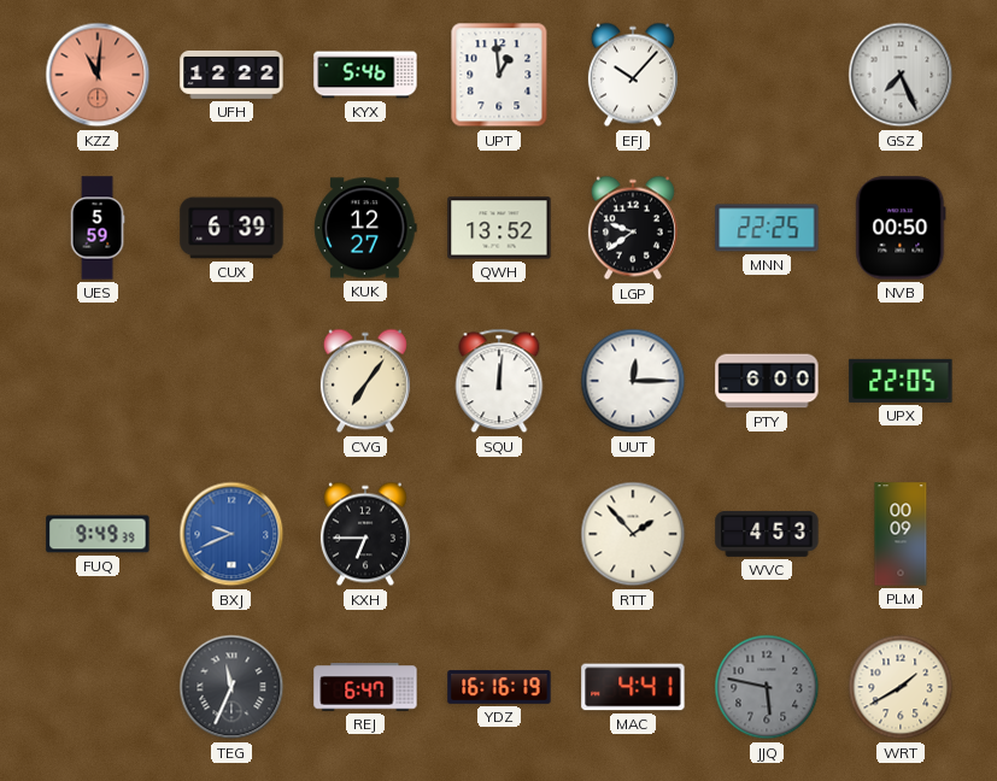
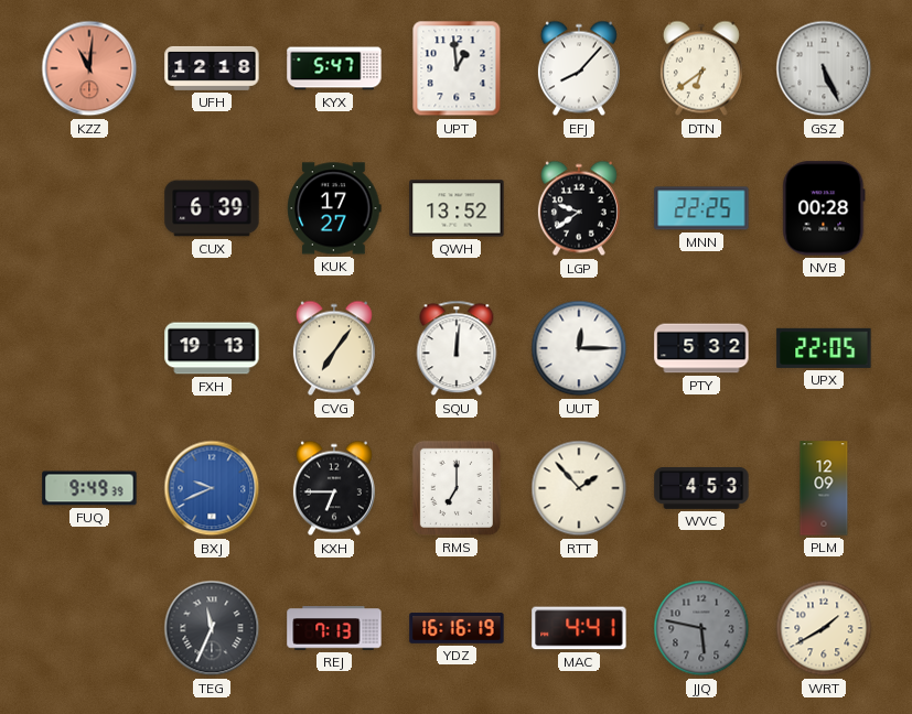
UFH: 12:22 -> 12:18 (212, 68)
KYX: 5:46 -> 5:47 (334, 68)
EFJ: 10:07 -> 8:07 (579, 68)
DTN: none -> 6:39 (701, 68)
GSZ: 7:26 -> 5:26 (824, 68)
UES: 5:59 -> none (98, 228)
KUK: 12:27 -> 17:27 (334, 208)
NVB: 00:50 -> 00:28 (824, 208)
FXH: none -> 19:13 (212, 348)
PTY: 6:00 -> 5:32 (701, 348)
RMS: none -> 7:00 (457, 488)
PLM: 00:09 -> 12:09 (824, 488)
REJ: 6:47 -> 7:13 (334, 628)
